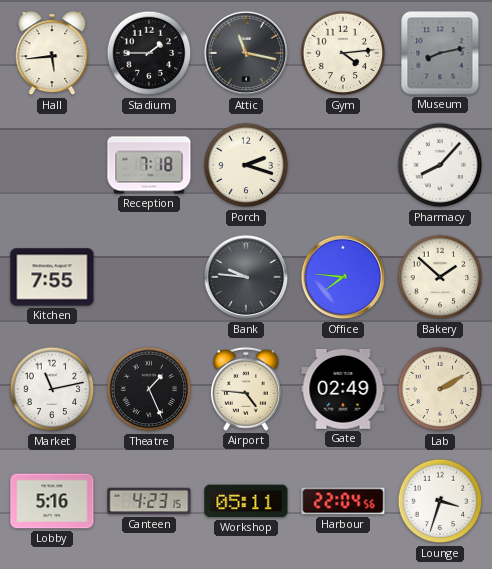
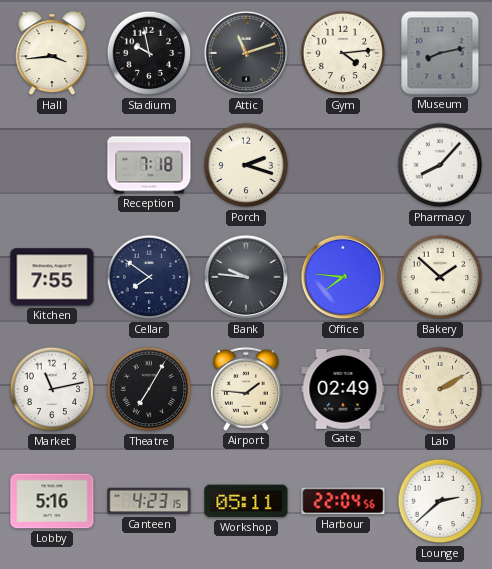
Hall: 5:44 -> 3:44 (52, 54)
Stadium: 1:45 -> 9:58 (149, 53)
Attic: 11:17 -> 11:12 (246, 53)
Cellar: none -> 7:51 (149, 277)
Theatre: 1:26 -> 7:05 (149, 389)
Airport: 4:46 -> 1:46 (246, 389)
Lounge: 3:33 -> 2:38 (440, 501)
